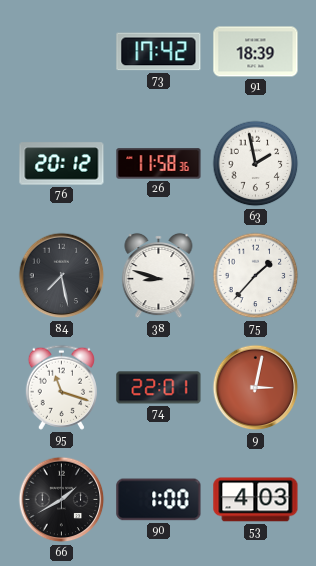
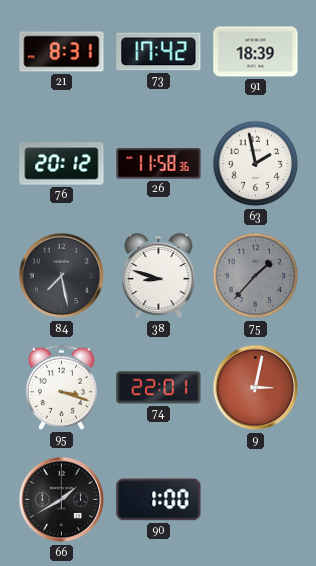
21: none -> 8:31 (62, 52)
75 dial: white -> grey (256, 276)
95: 11:18 -> 3:18 (61, 387)
53: 4:03 -> none (256, 500)
